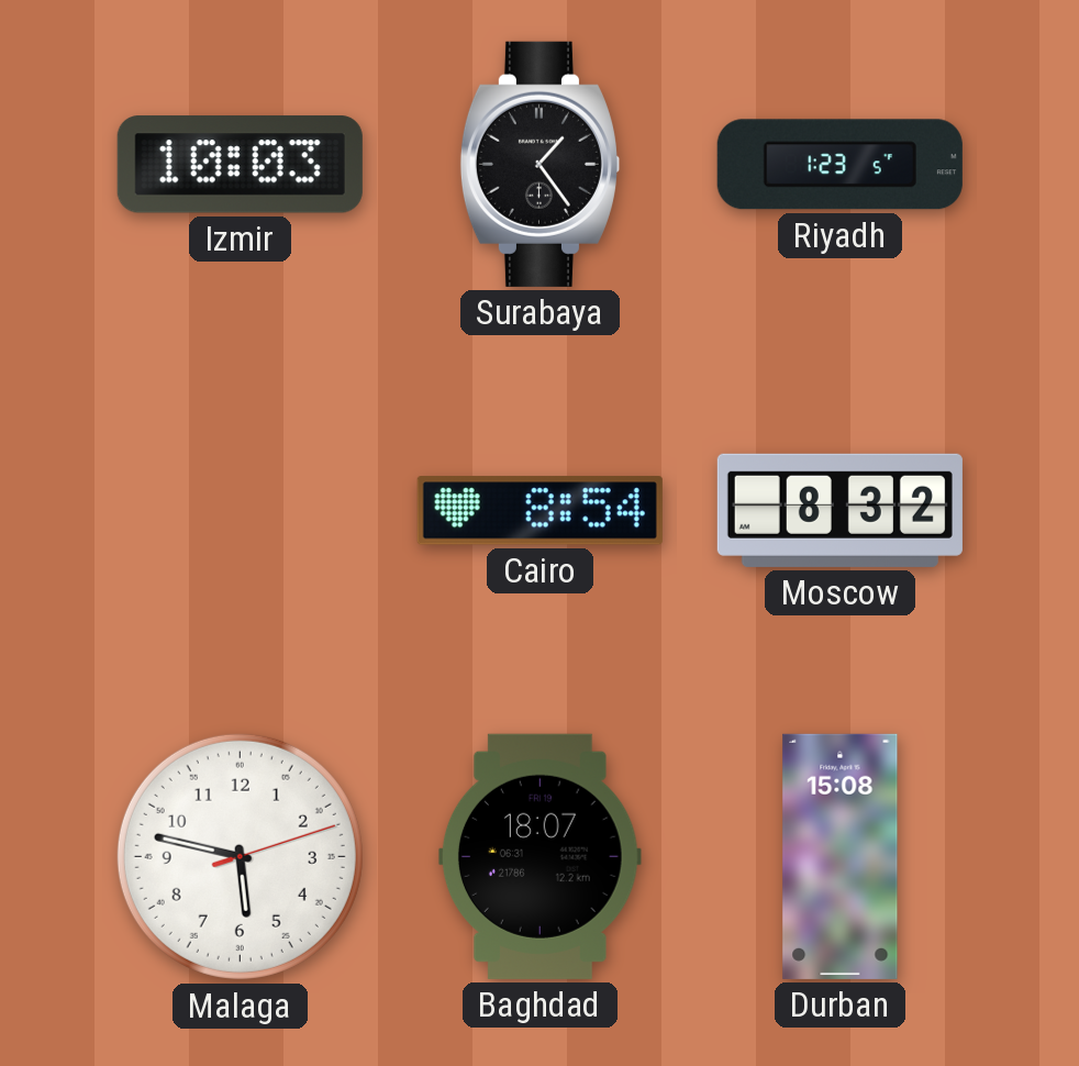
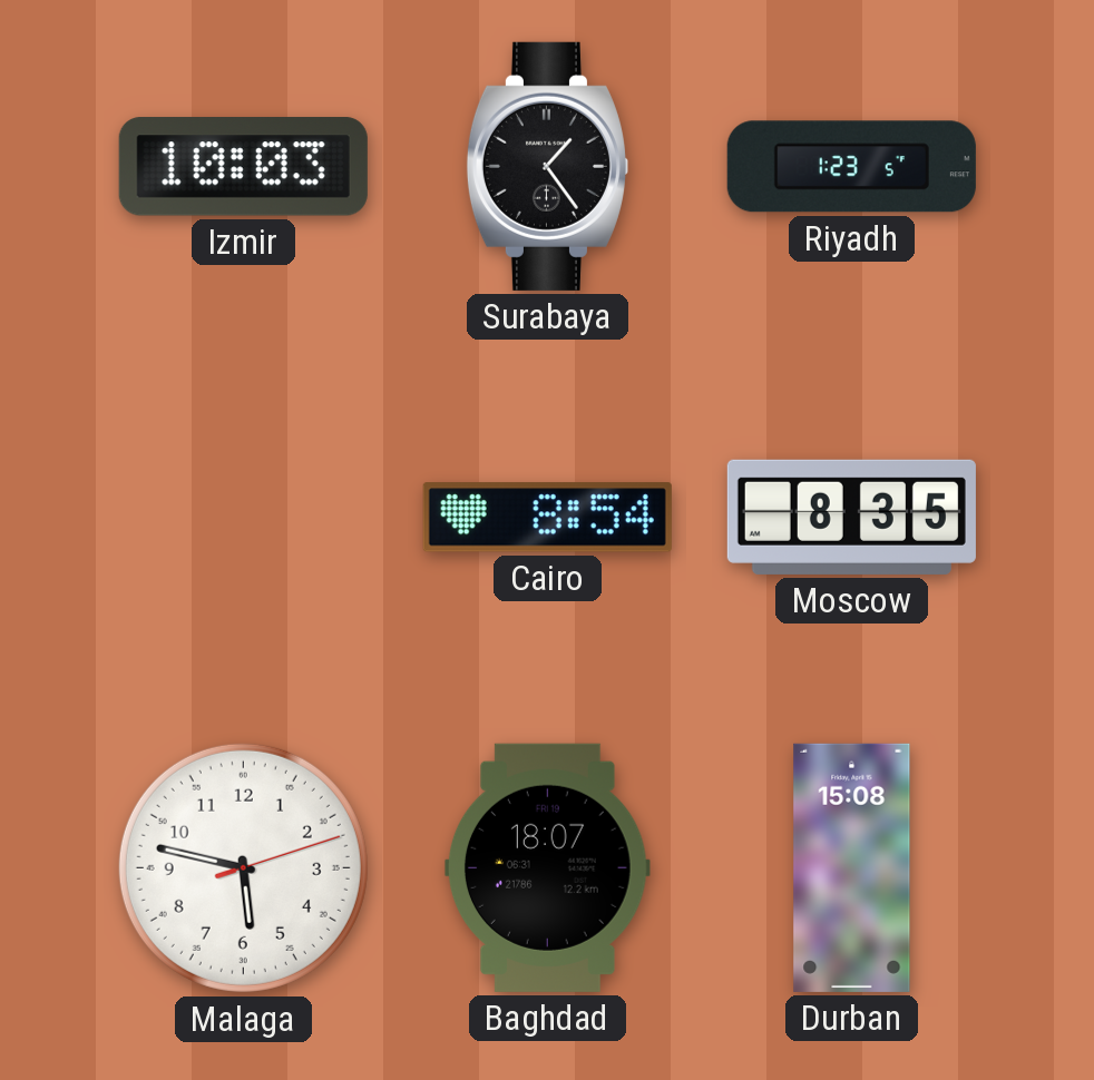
Moscow: 8:32 -> 8:35 (851, 517)
